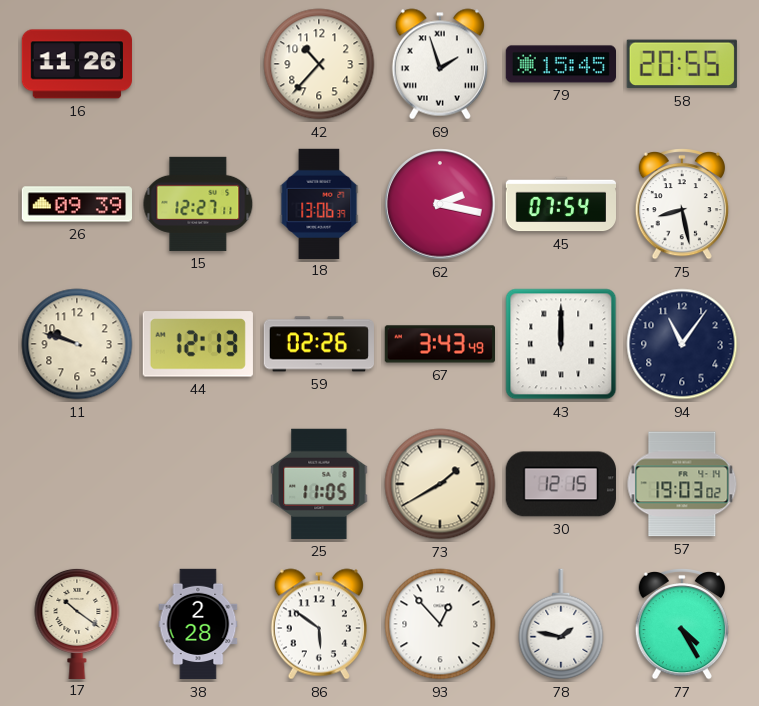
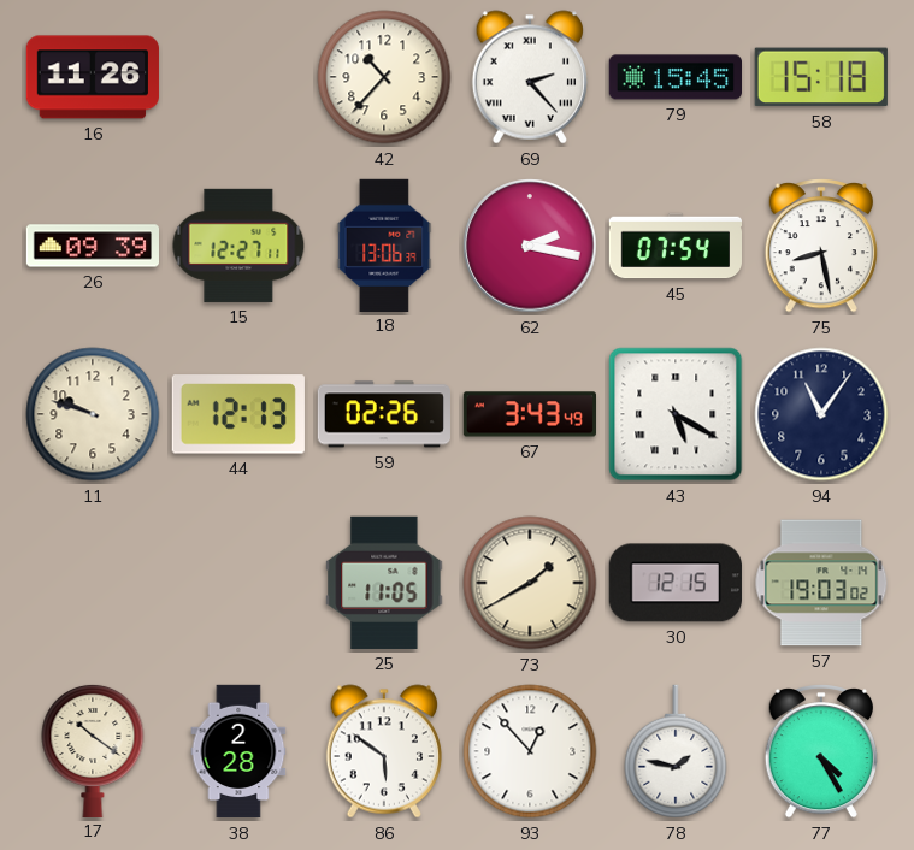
69: 1:57 -> 2:23 (530, 77)
58: 20:55 -> 15:18 (821, 77)
43: 12:00 -> 5:20 (676, 414)
